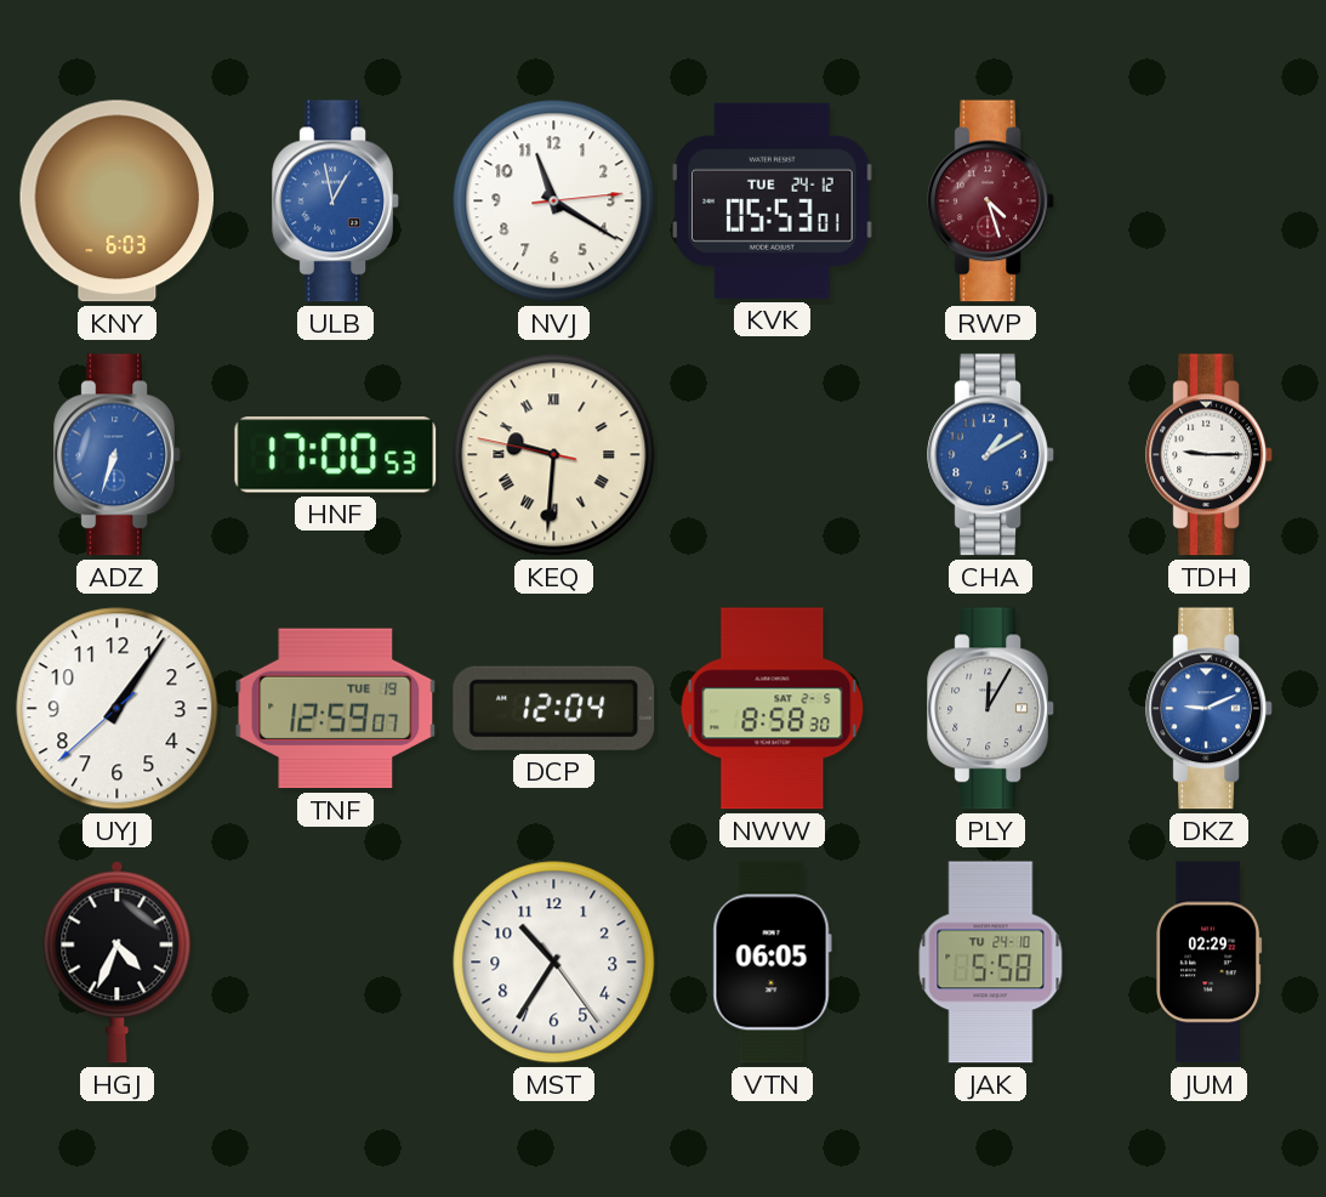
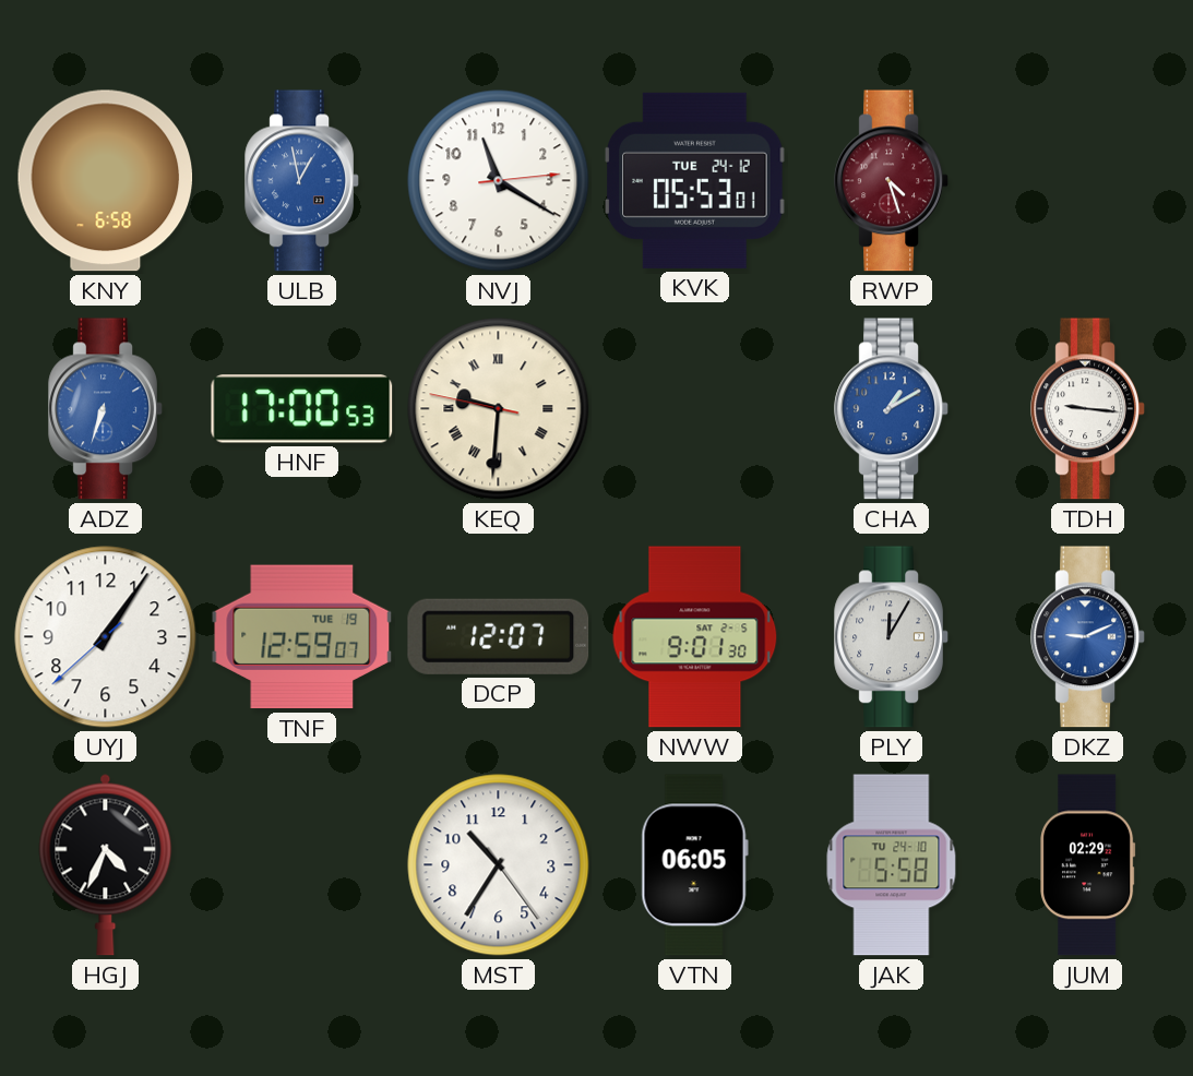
KNY: 6:03 -> 6:58 (106, 181)
TDH: 9:15 -> 9:16 (1088, 409)
DCP: 12:04 -> 12:07 (499, 636)
NWW: 8:58 -> 9:01 (695, 637)
